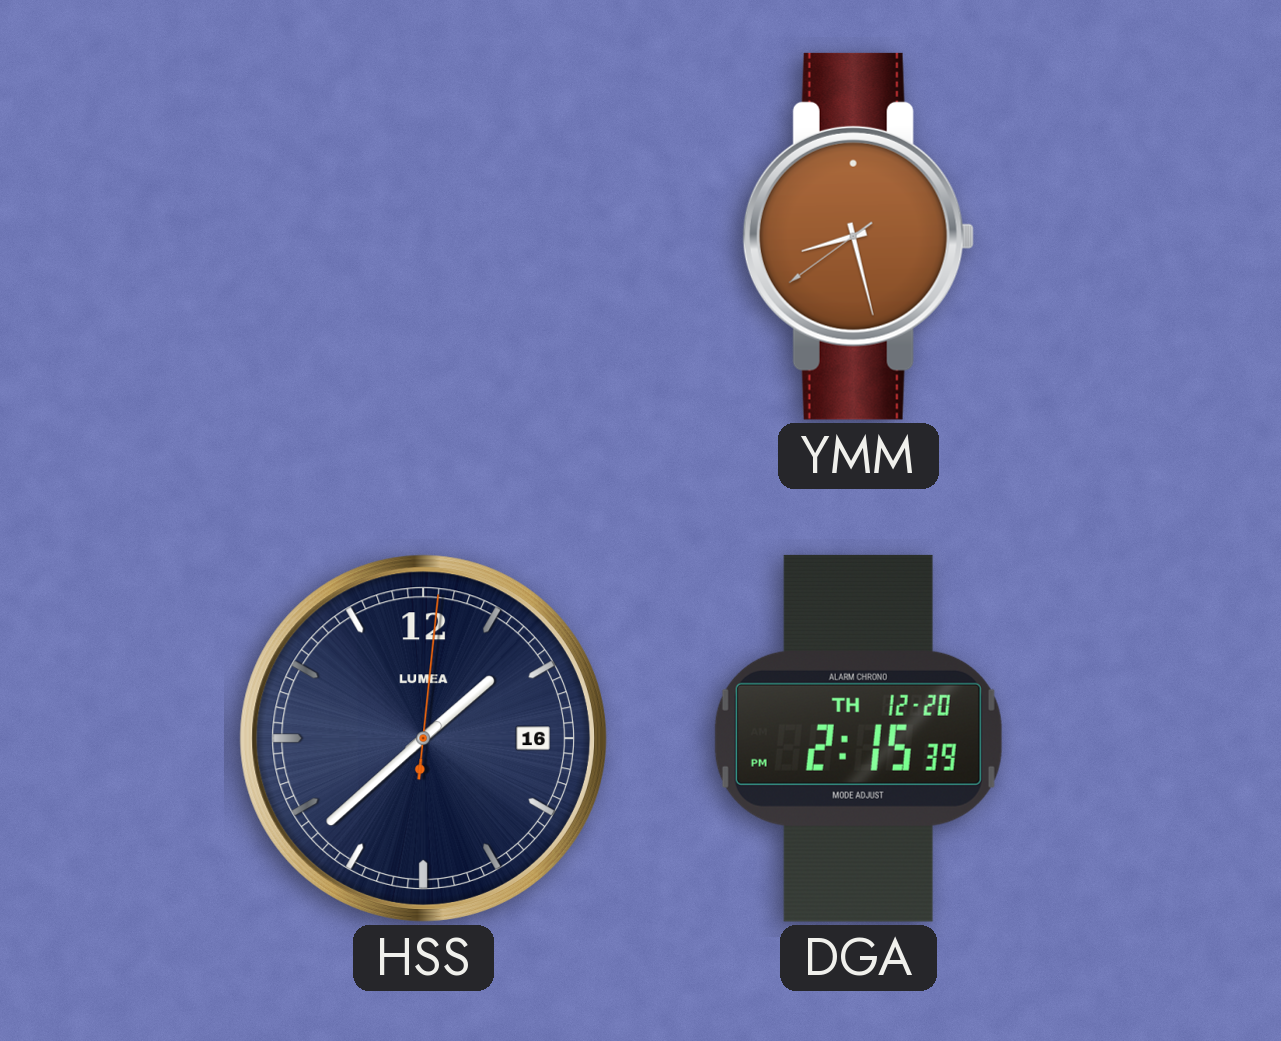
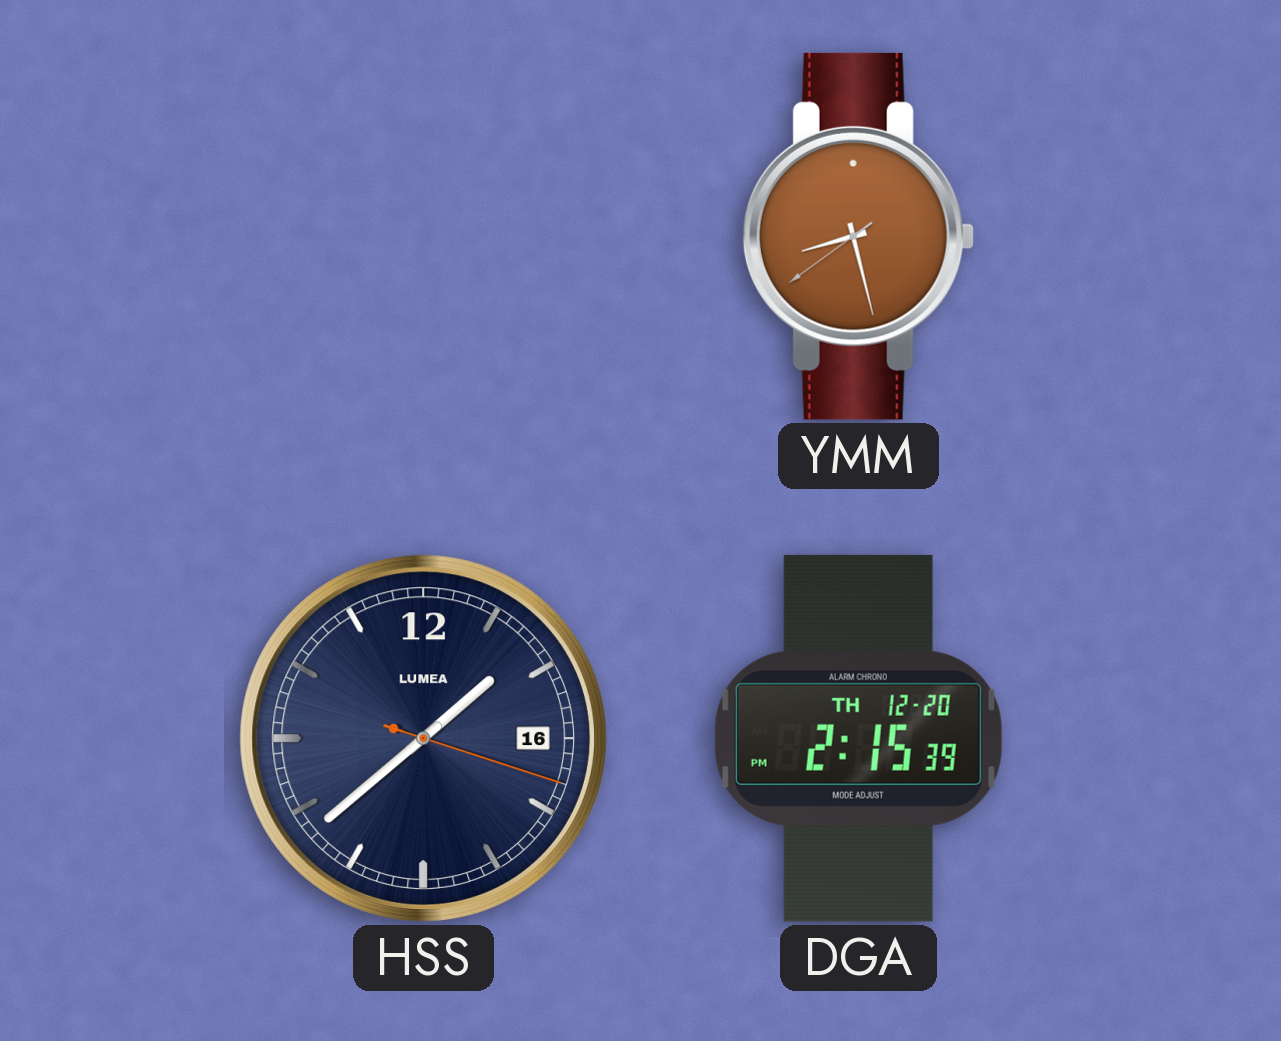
HSS: 1:38:01 -> 1:38:18 (423, 738)
